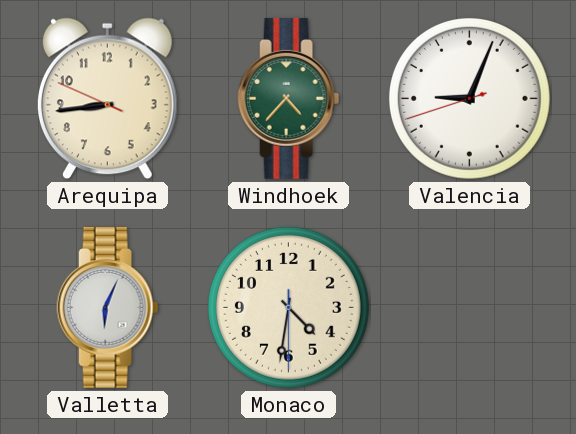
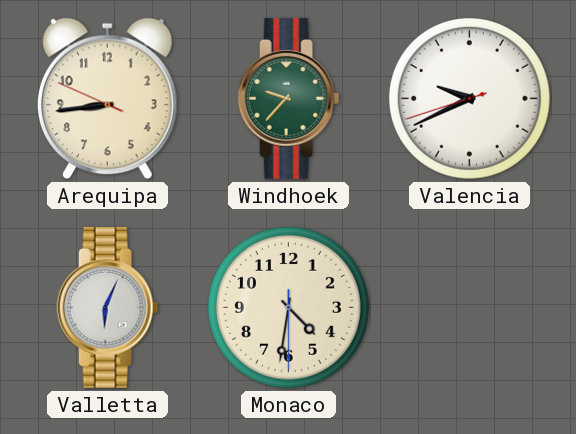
Windhoek: 4:37 -> 9:37 (289, 98)
Valencia: 9:03 -> 9:40 (469, 98)
